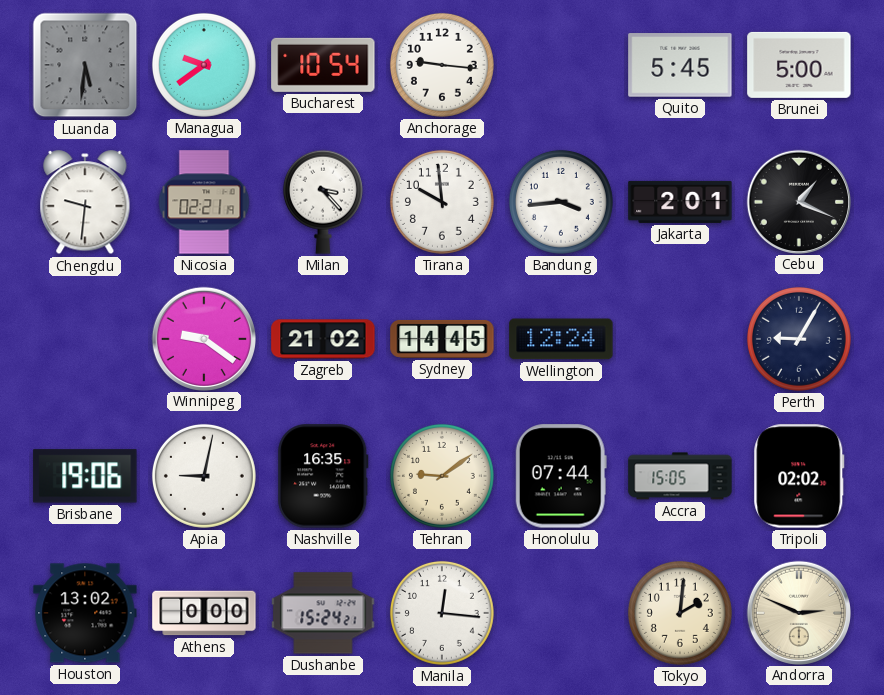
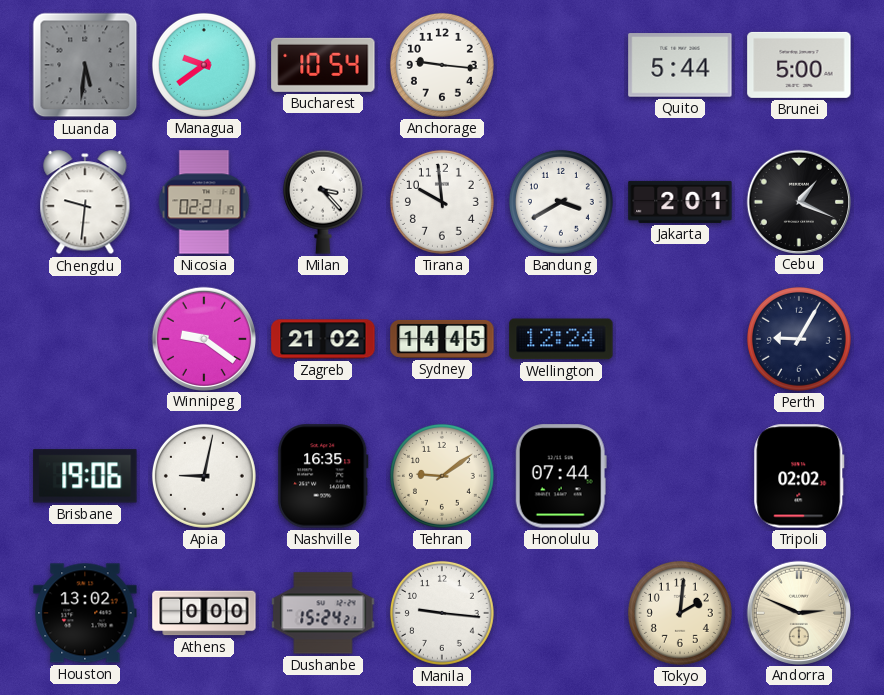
Quito: 5:45 -> 5:44 (680, 65)
Bandung: 3:44 -> 3:40 (561, 202)
Accra: 15:05 -> none (680, 476)
Manila: 12:16 -> 9:16 (442, 613)
